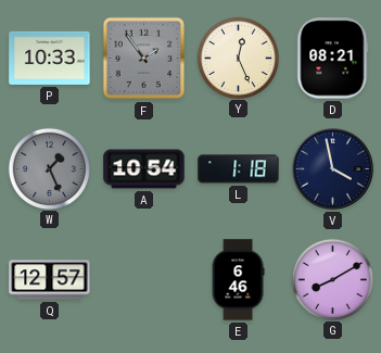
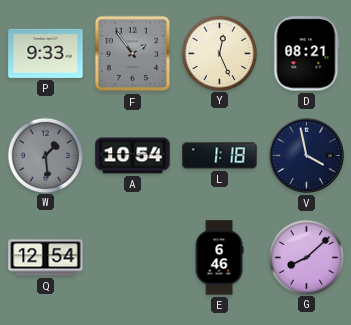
P: 10:33 -> 9:33 (46, 53)
W: 1:26 -> 1:29 (45, 155)
Q: 12:57 -> 12:54 (46, 258)
G: 8:10 -> 8:08 (306, 257)
